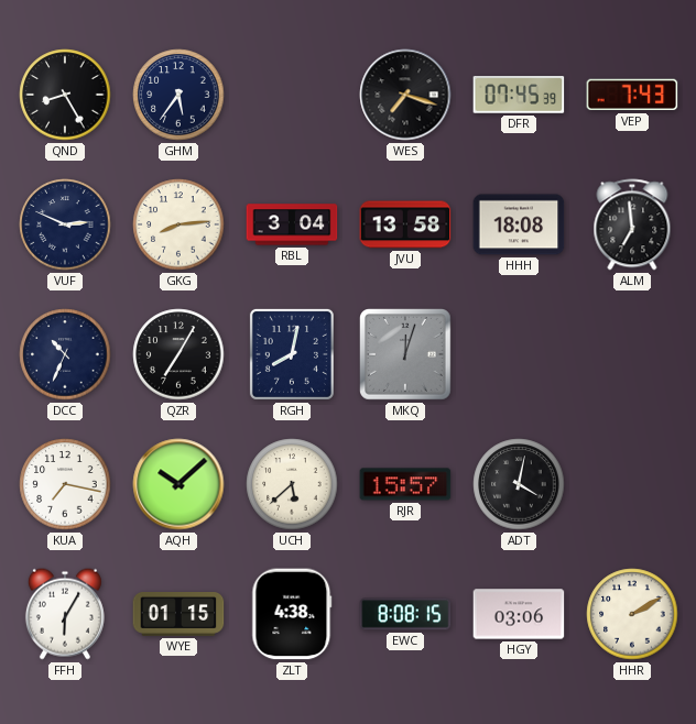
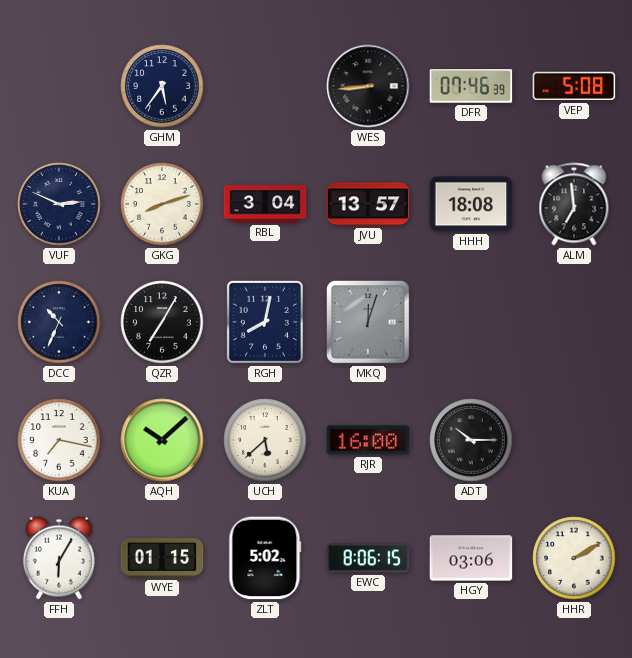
QND: 8:25 -> none (65, 95)
WES: 7:18 -> 8:44 (368, 86)
DFR: 07:45 -> 07:46 (471, 87)
VEP: 7:43 -> 5:08 (574, 86)
GKG: 8:14 -> 8:12 (162, 204)
JVU: 13:58 -> 13:57 (368, 204)
RJR: 15:57 -> 16:00 (368, 440)
ADT: 4:02 -> 10:15 (471, 440)
ZLT: 4:38 -> 5:02 (265, 558)
EWC: 8:08 -> 8:06 (368, 558)
